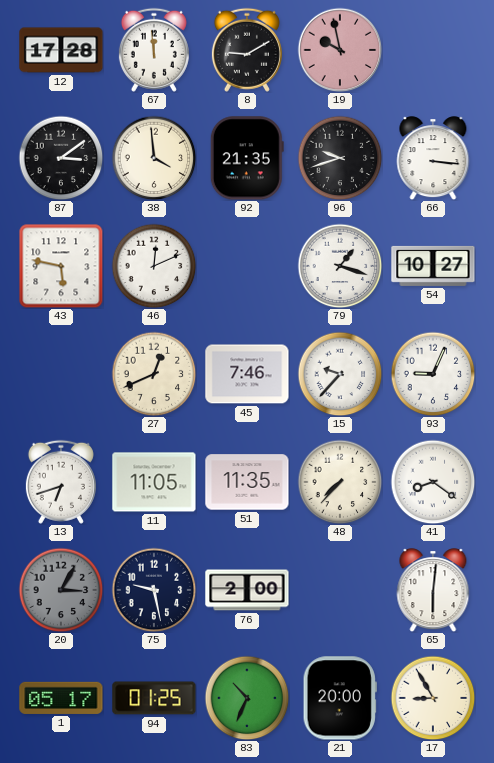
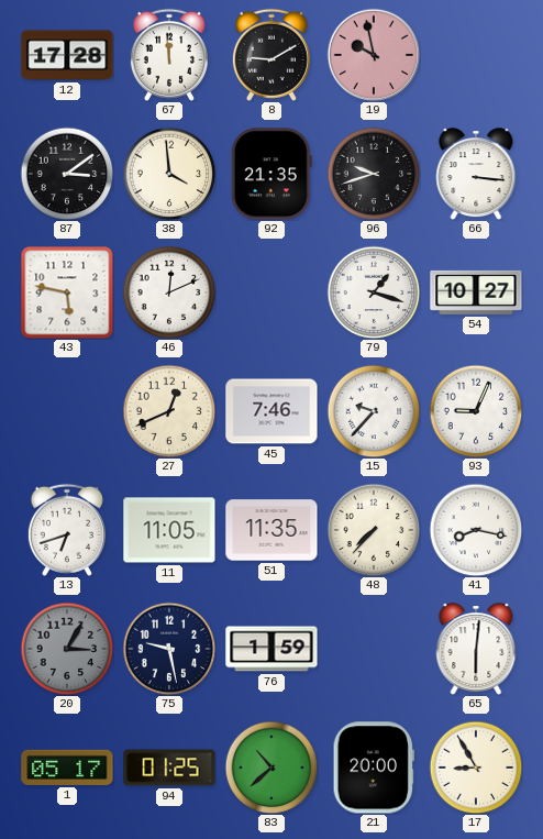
41: 8:21 -> 8:17 (476, 530)
76: 2:00 -> 1:59 (271, 649)
83: 10:34 -> 10:38 (271, 768)
